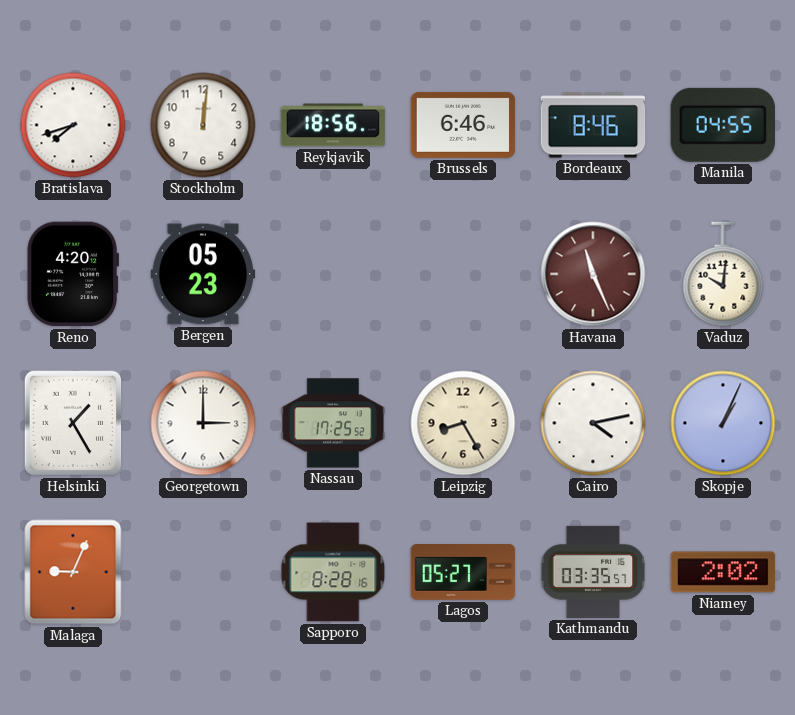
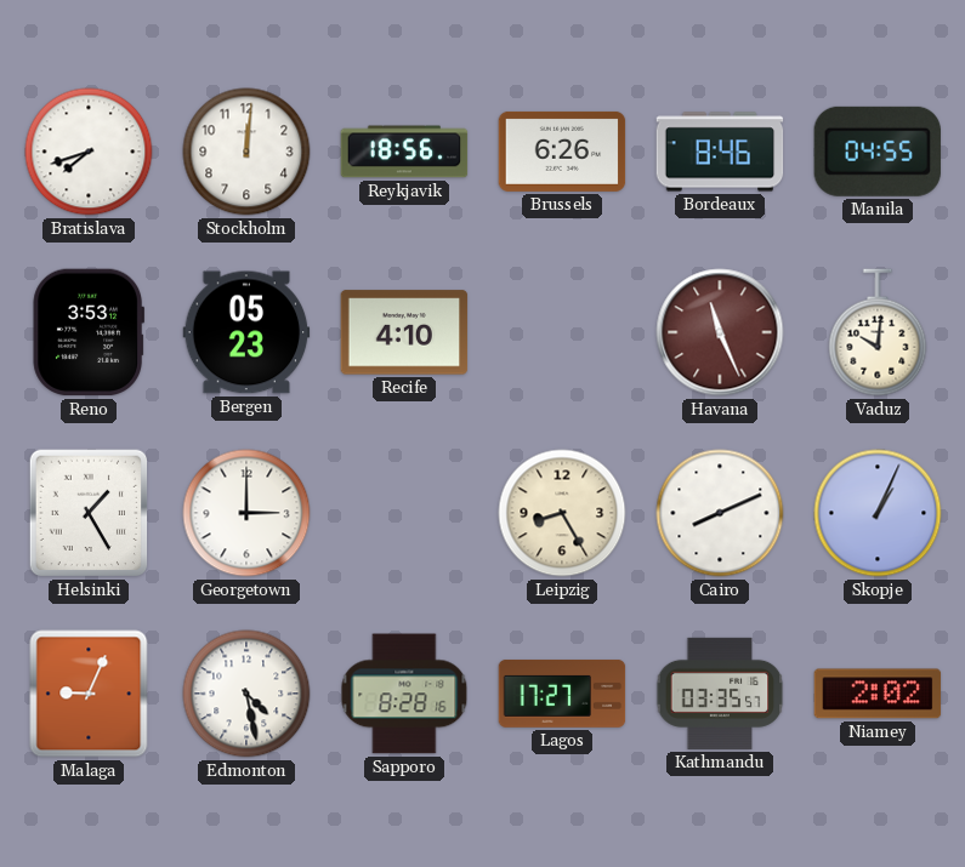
Brussels: 6:46 -> 6:26 (562, 152)
Reno: 4:20 -> 3:53 (87, 332)
Recife: none -> 4:10 (404, 332)
Nassau: 17:25 -> none (333, 423)
Cairo: 4:13 -> 8:11 (720, 513)
Edmonton: none -> 4:28 (246, 694)
Lagos: 05:27 -> 17:27 (562, 694)
